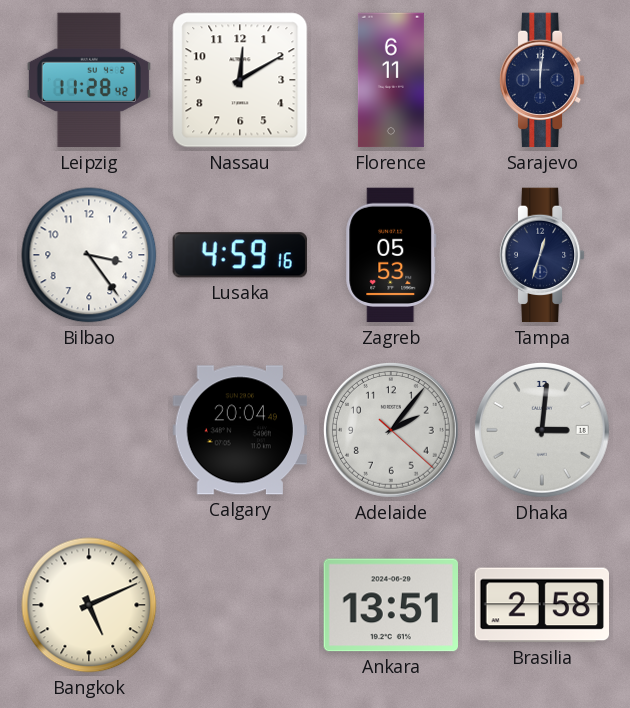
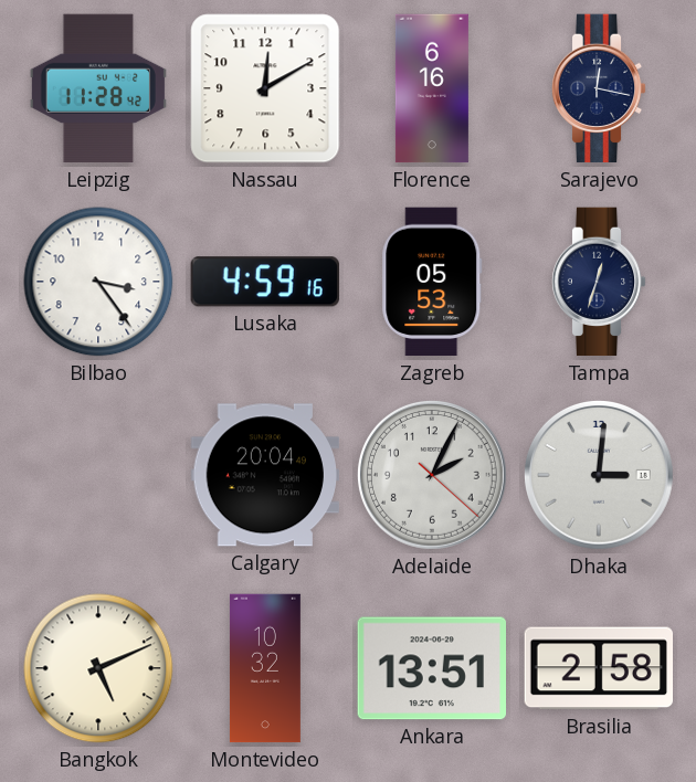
Florence: 6:11 -> 6:16 (432, 88)
Sarajevo: 12:01 -> 12:17 (599, 88)
Adelaide: 2:06 -> 2:04 (433, 476)
Montevideo: none -> 10:32 (265, 668)
